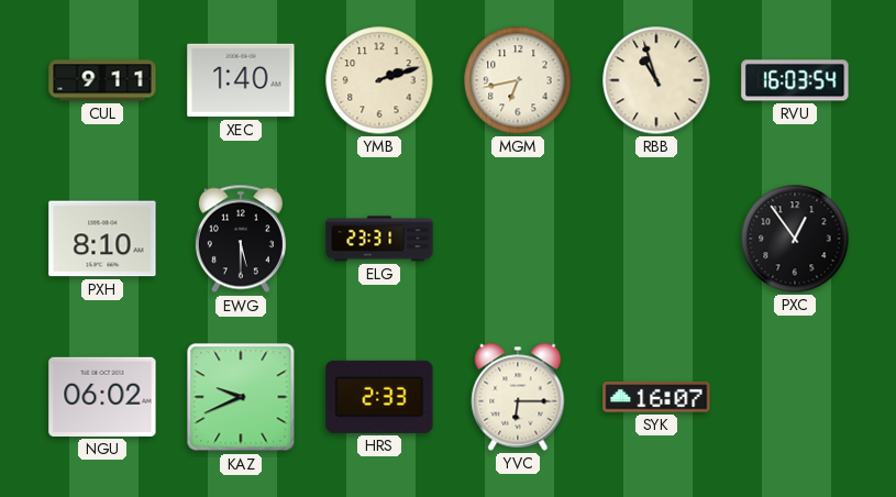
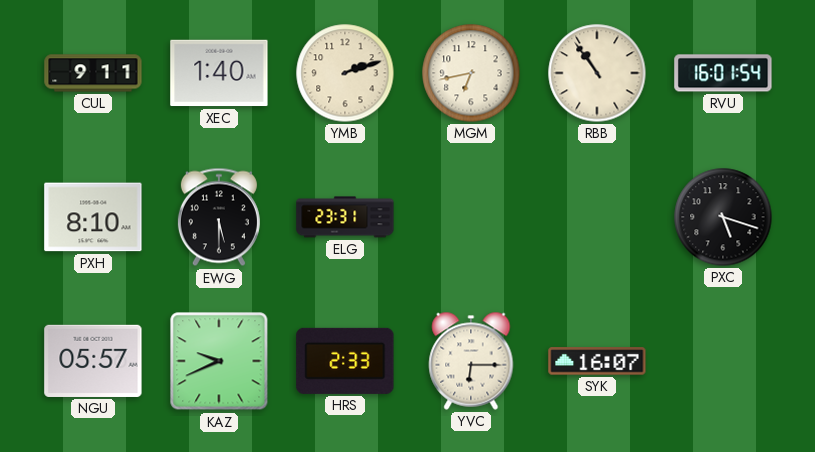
RBB: 10:57 -> 10:54 (597, 73)
RVU: 16:03 -> 16:01 (723, 73)
PXC: 12:54 -> 5:18 (723, 217)
NGU: 06:02 -> 05:57 (93, 361)
